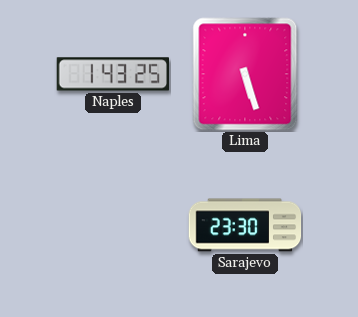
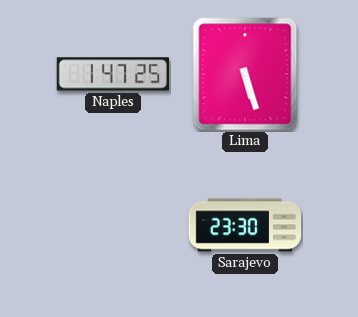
Naples: 1:43 -> 1:47 (112, 74)
